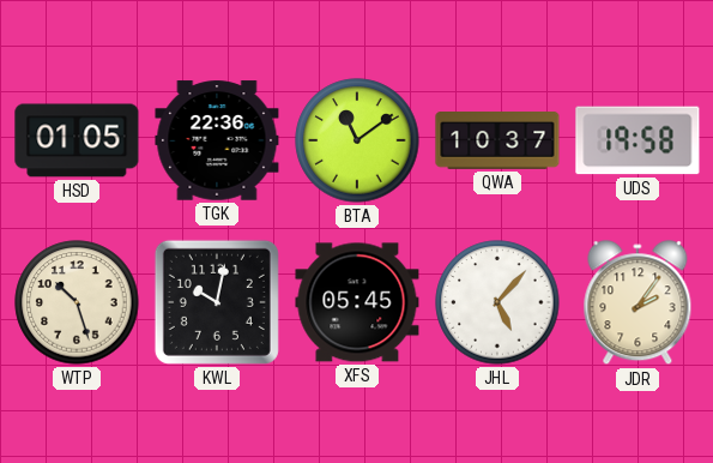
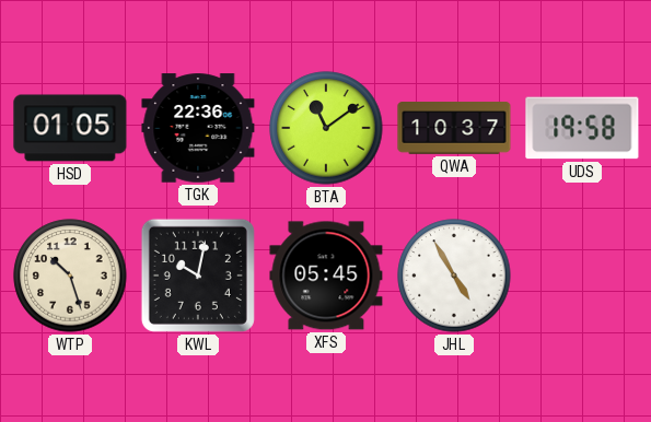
JHL: 5:07 -> 4:55 (454, 276)
JDR: 2:06 -> none (638, 303)
